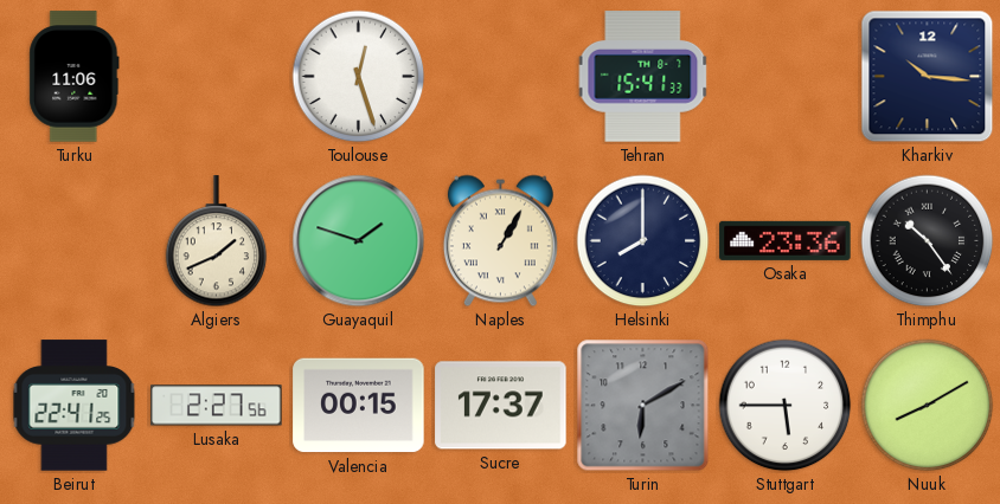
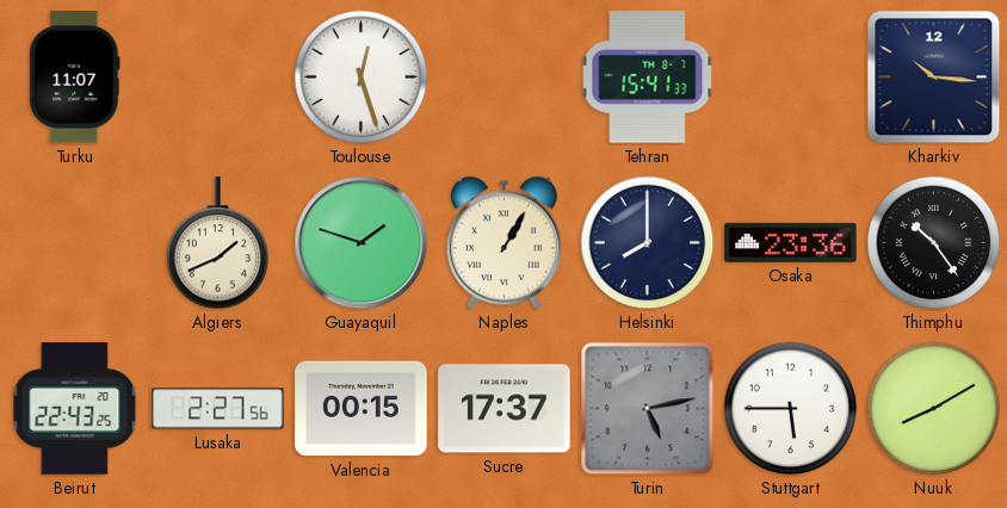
Turku: 11:06 -> 11:07 (75, 78)
Beirut: 22:41 -> 22:43 (75, 409)
Turin: 6:10 -> 5:13 (648, 409)
